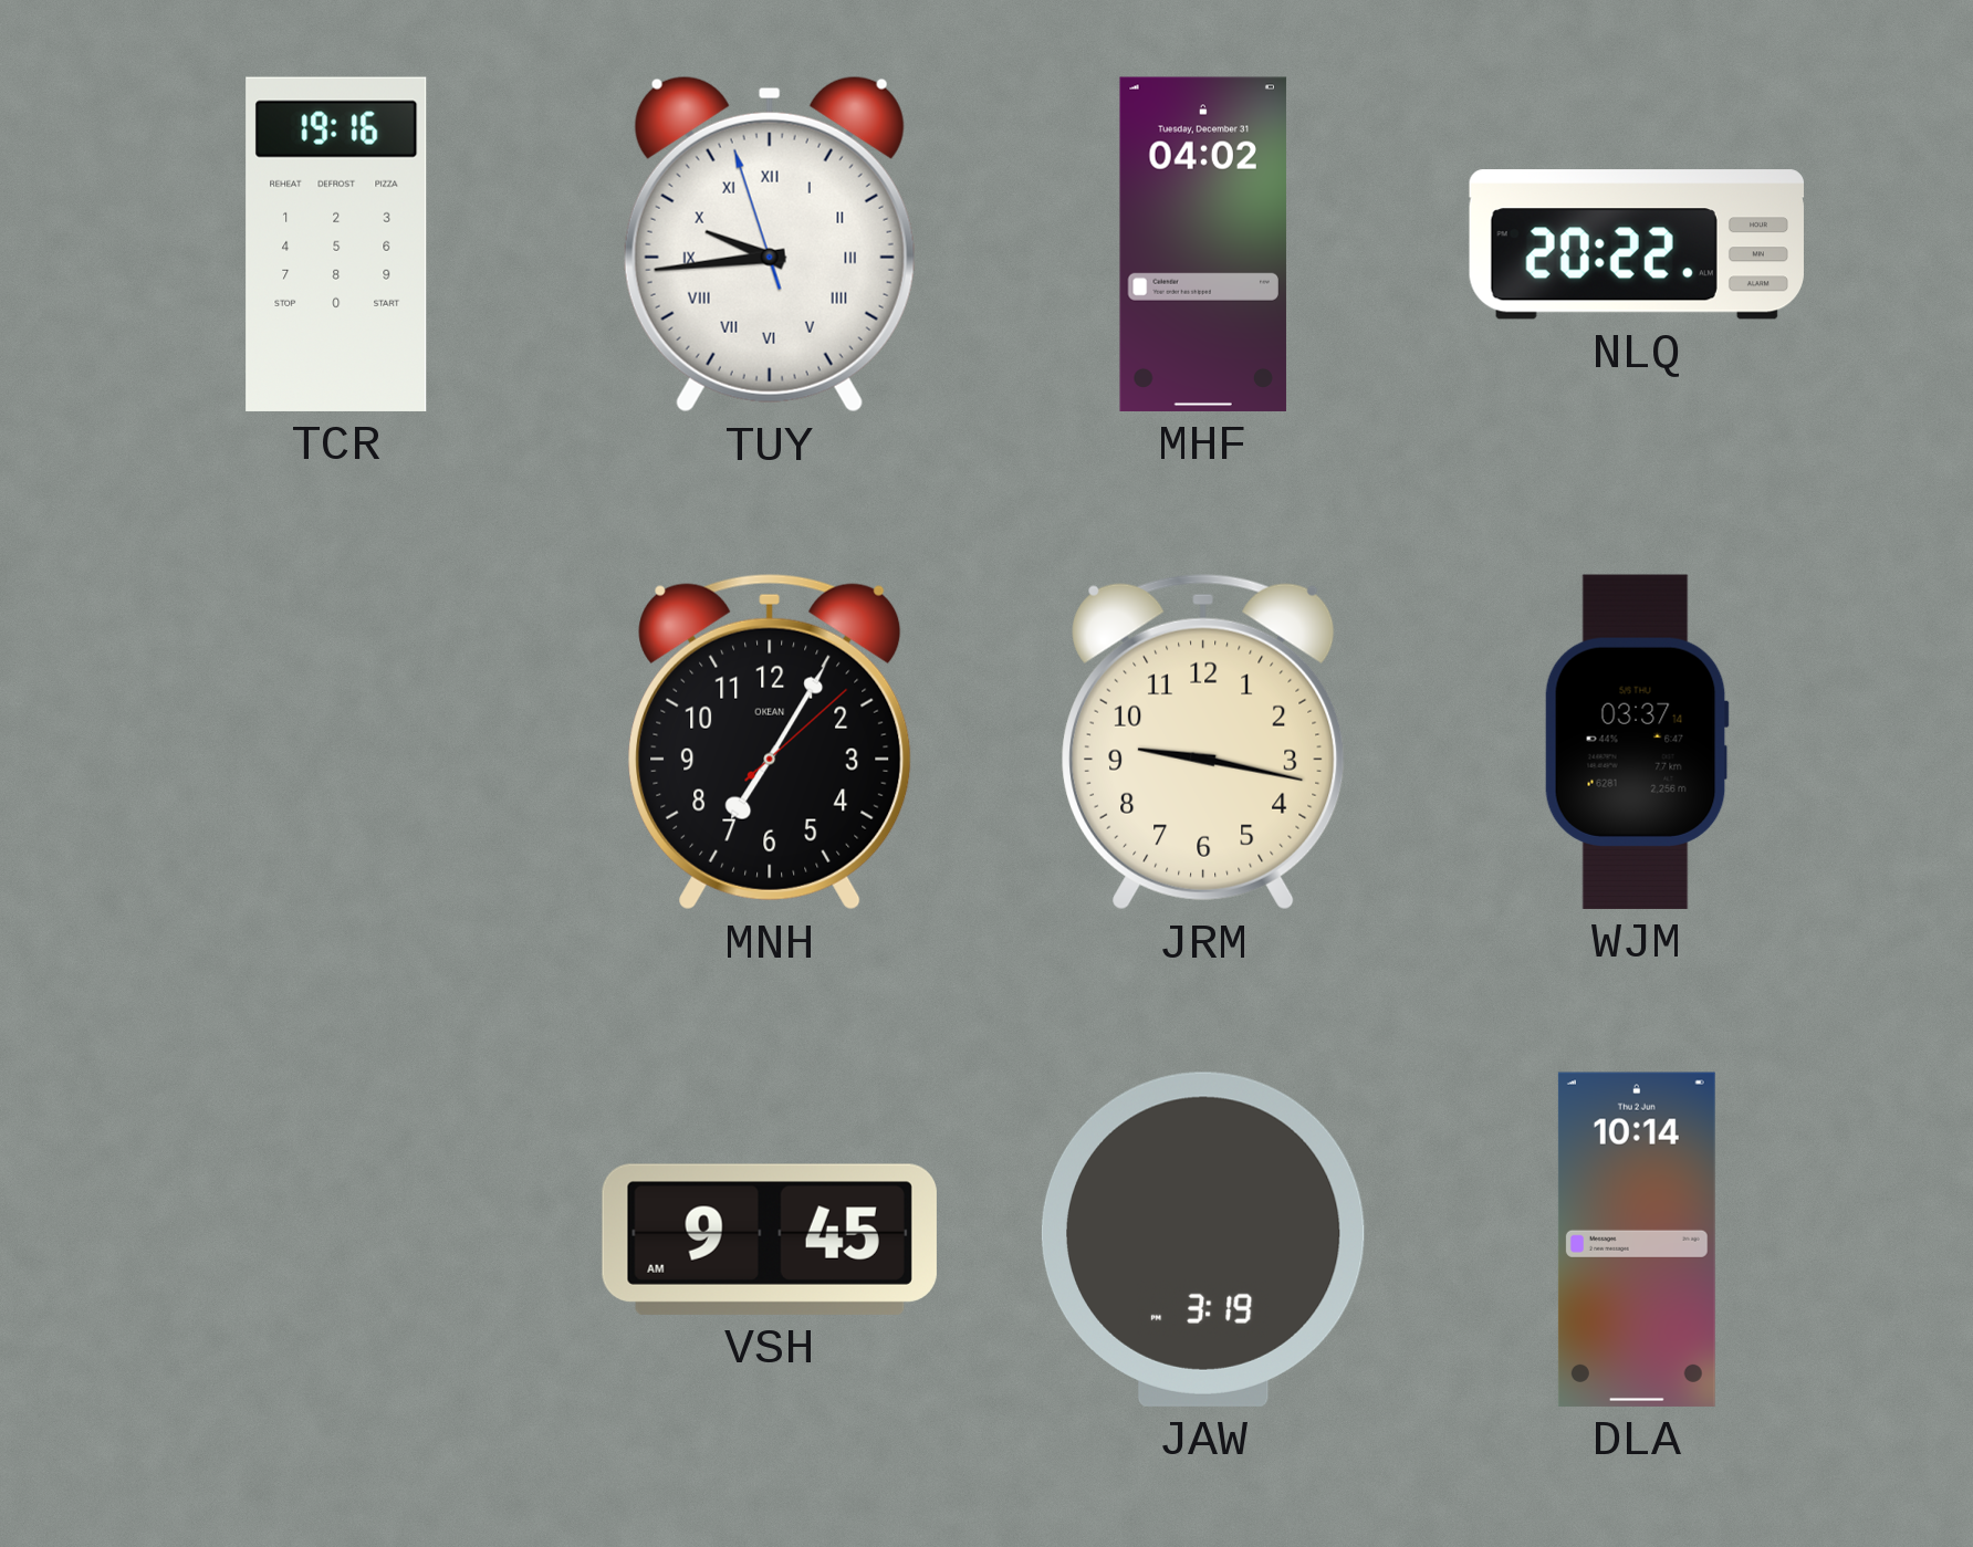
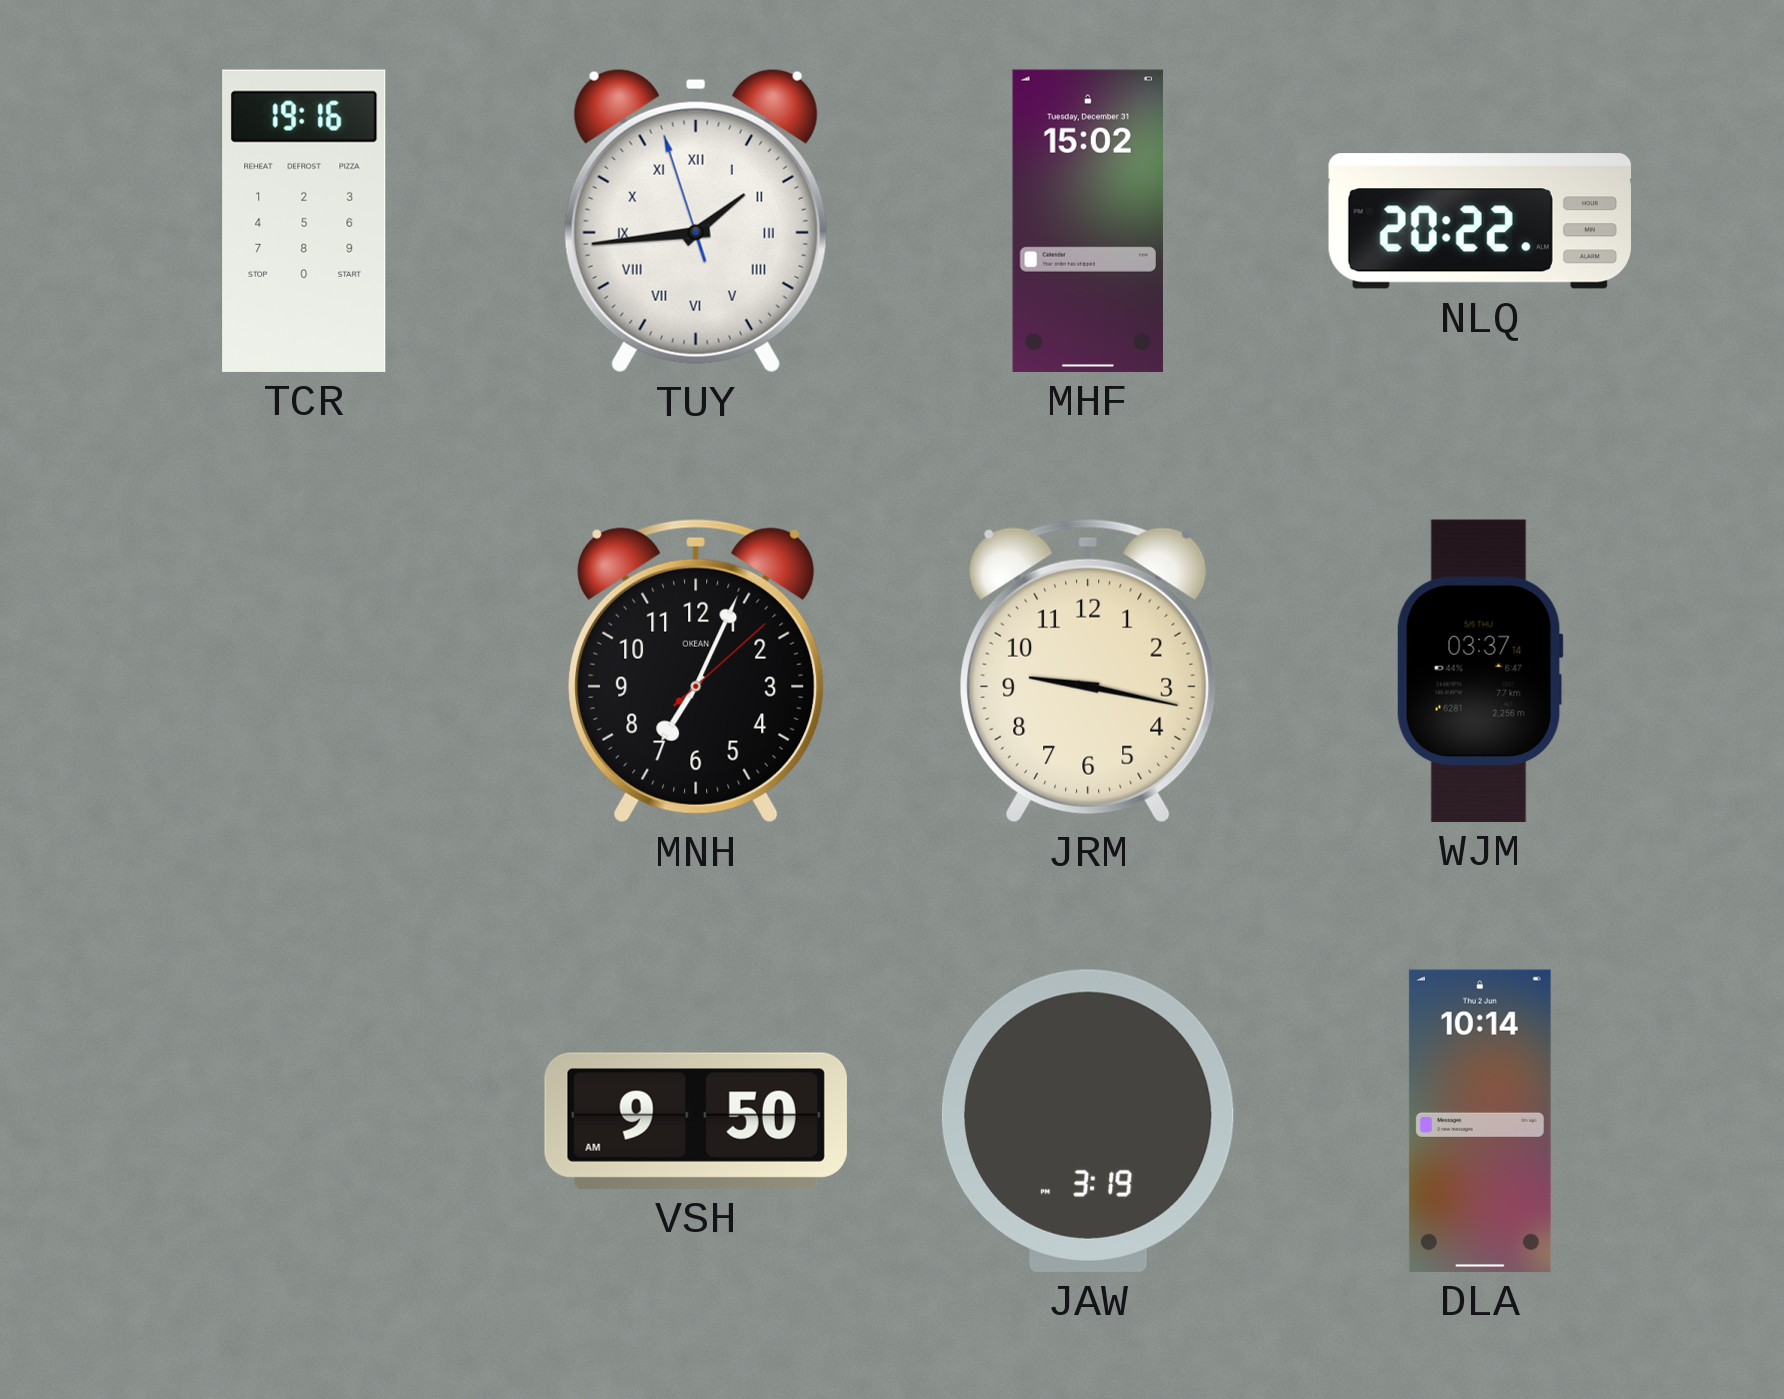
TUY: 9:43 -> 1:43 (696, 221)
MHF: 04:02 -> 15:02 (1087, 221)
MNH: 7:05 -> 7:04 (696, 671)
VSH: 9:45 -> 9:50 (696, 1121)
